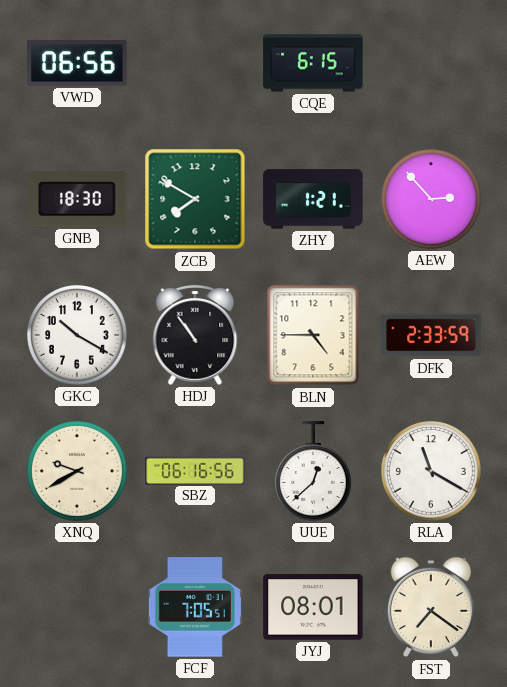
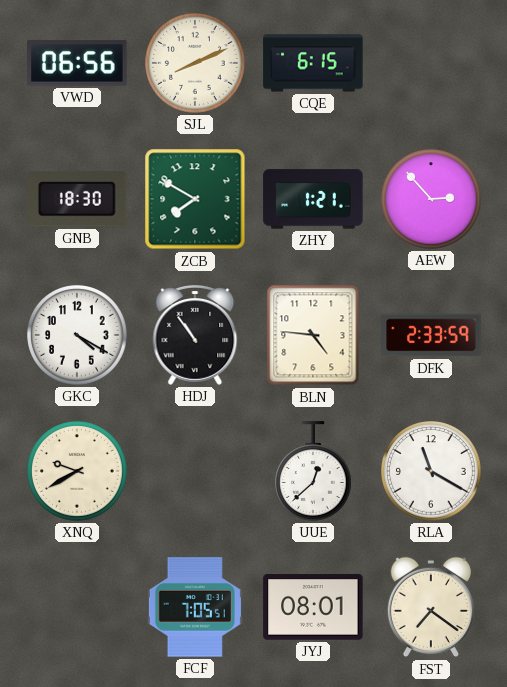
SJL: none -> 8:11 (195, 63)
GKC: 10:20 -> 4:20 (77, 335)
BLN: 4:45 -> 4:46 (313, 335)
SBZ: 06:16 -> none (195, 470)
